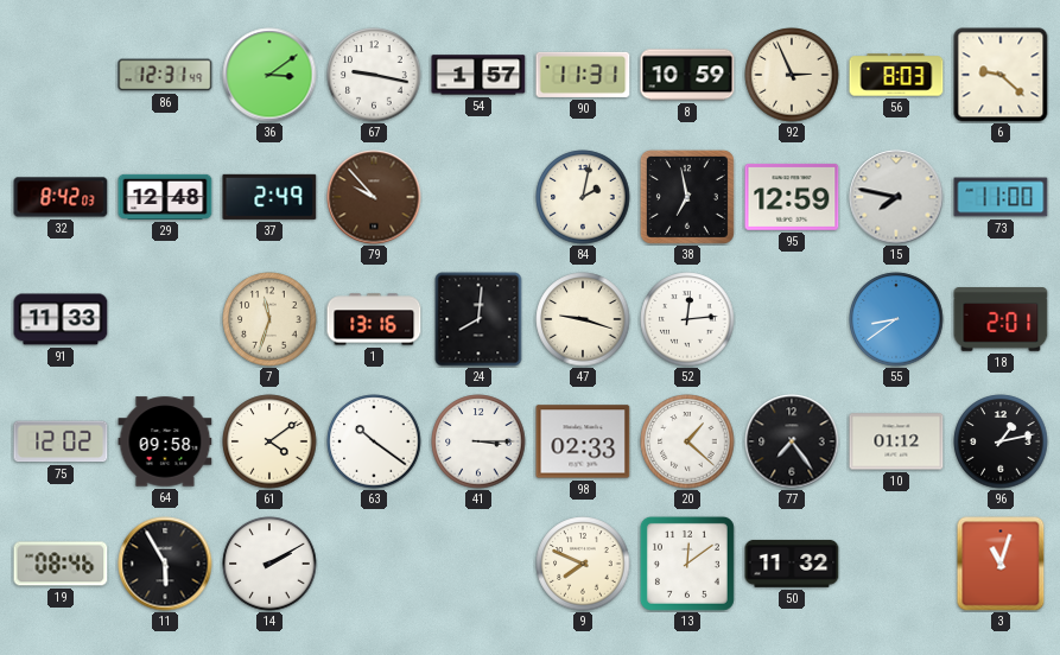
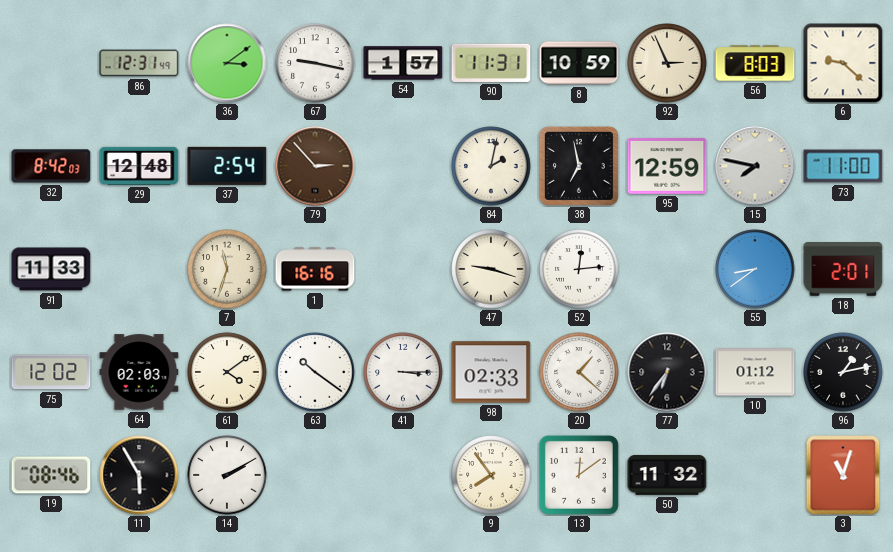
37: 2:49 -> 2:54 (227, 166)
79: 9:53 -> 2:53 (315, 166)
1: 13:16 -> 16:16 (315, 269)
24: 8:01 -> none (478, 319)
64: 09:58 -> 02:03 (139, 372)
77: 7:24 -> 6:36 (667, 372)
9: 7:49 -> 7:54 (491, 475)
